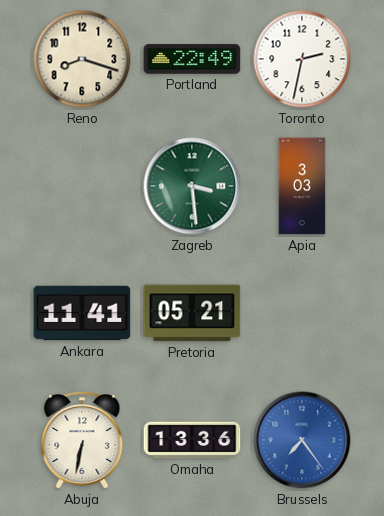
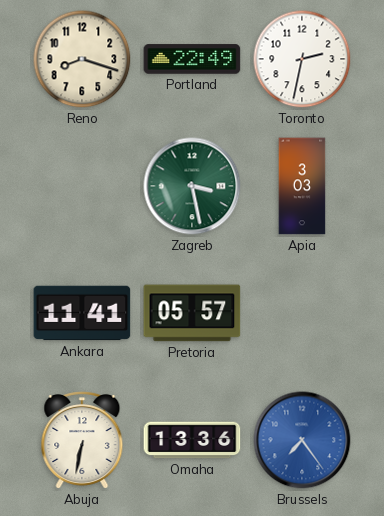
Zagreb: 3:29 -> 3:28 (192, 186)
Pretoria: 05:21 -> 05:57 (192, 313)
